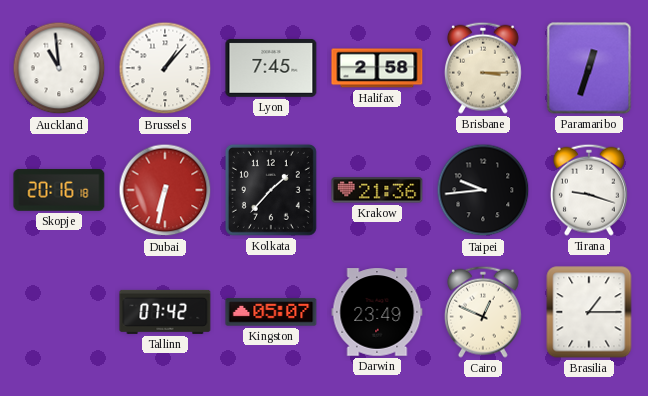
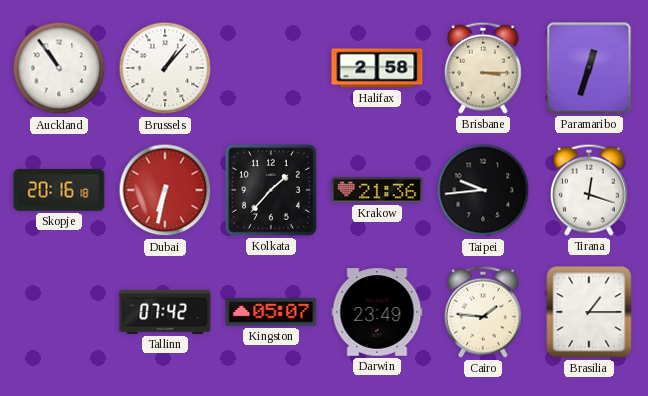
Auckland: 10:59 -> 10:54 (59, 68)
Lyon: 7:45 -> none (271, 68)
Tirana: 9:18 -> 12:18 (589, 190)
Cairo: 12:49 -> 1:46 (483, 312)
